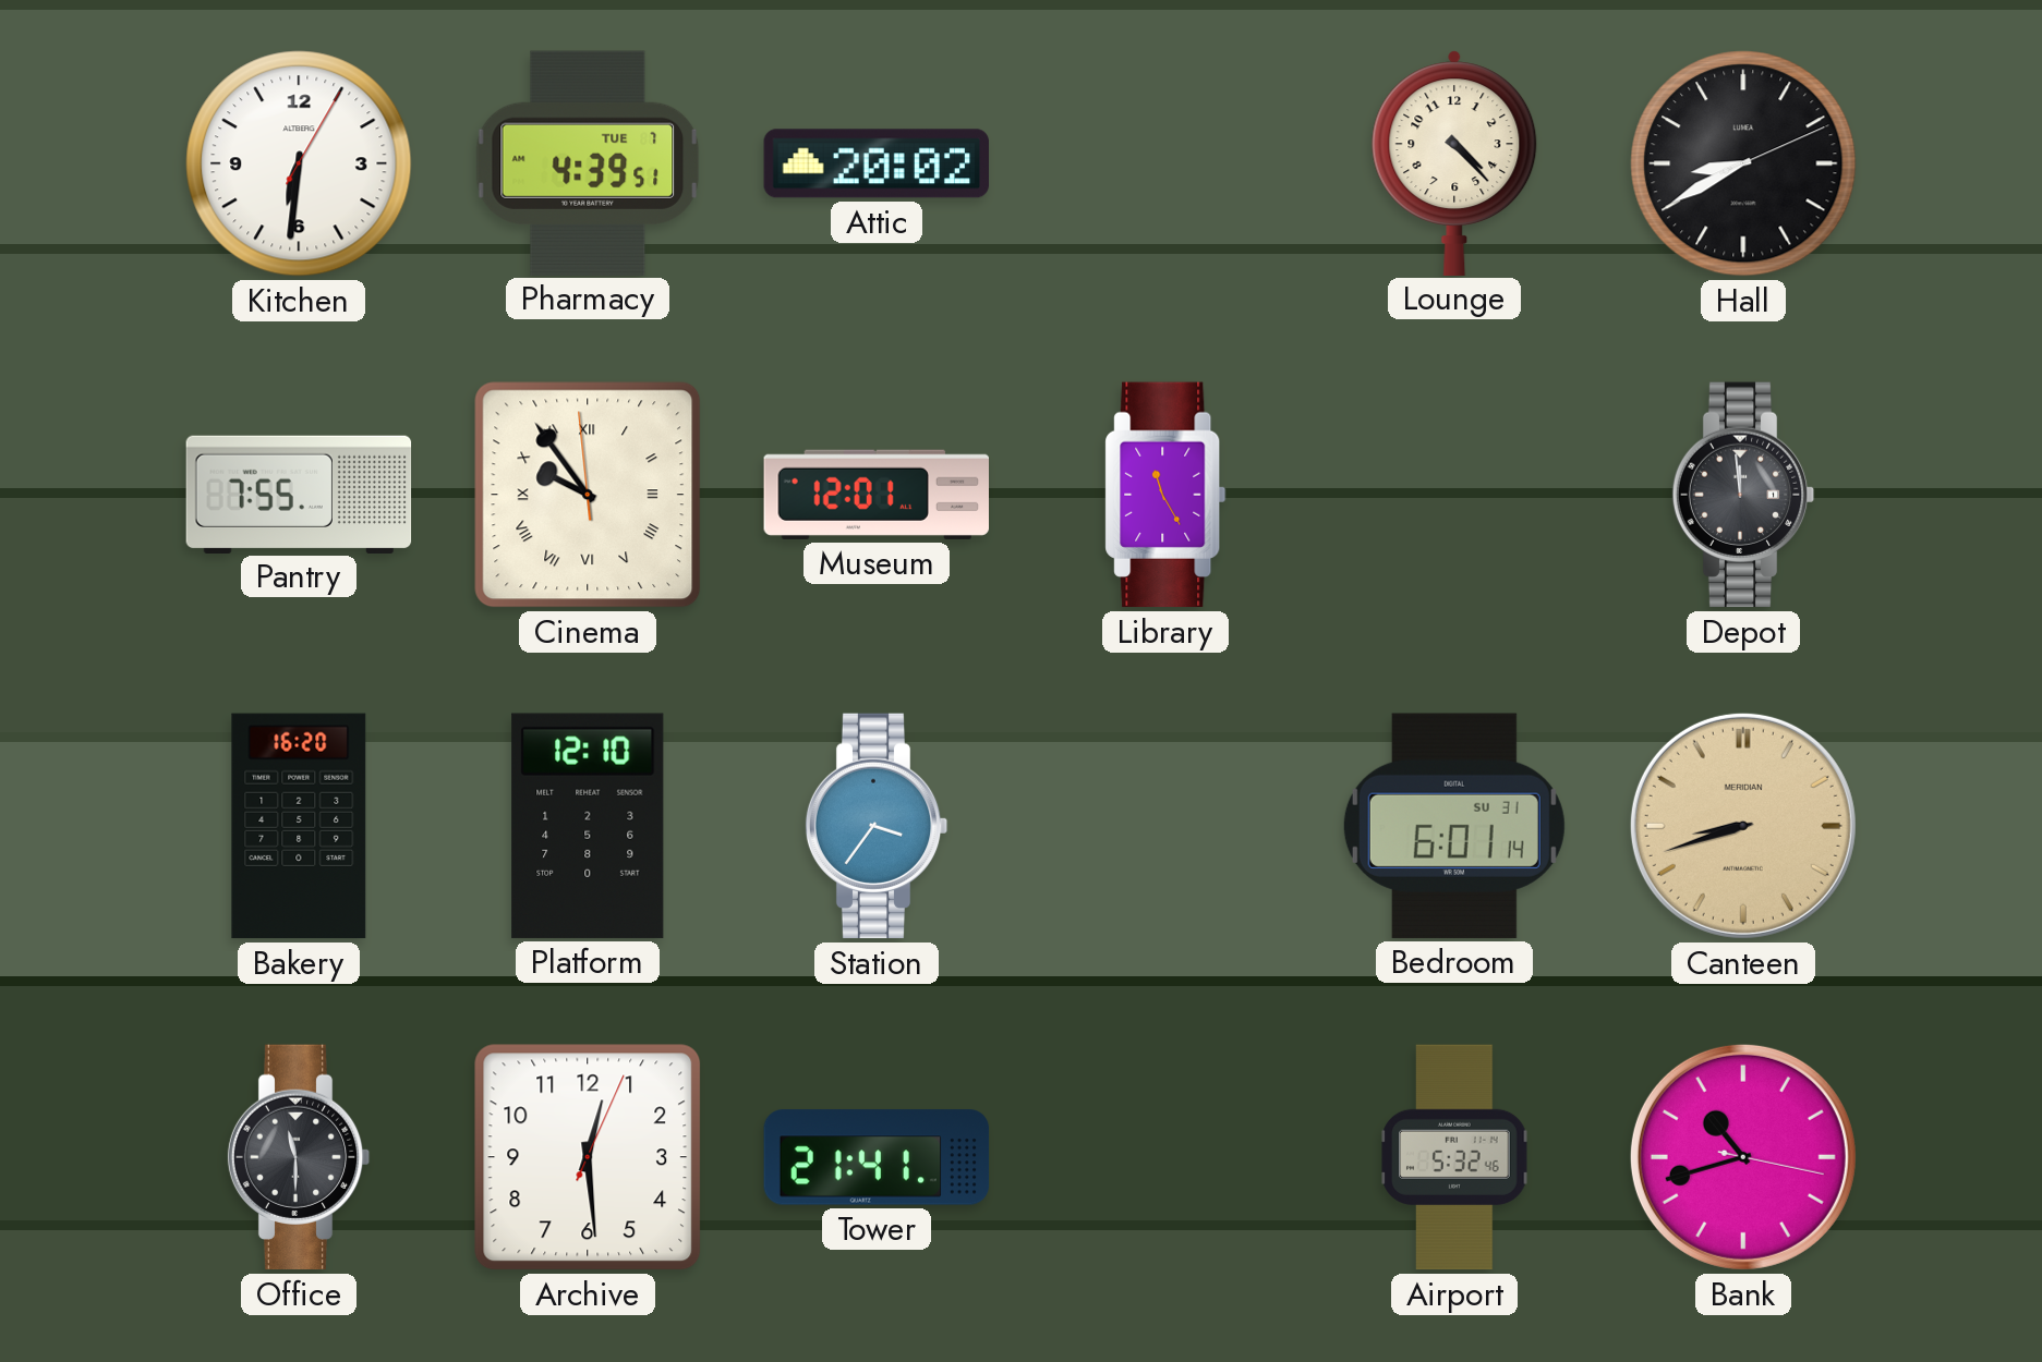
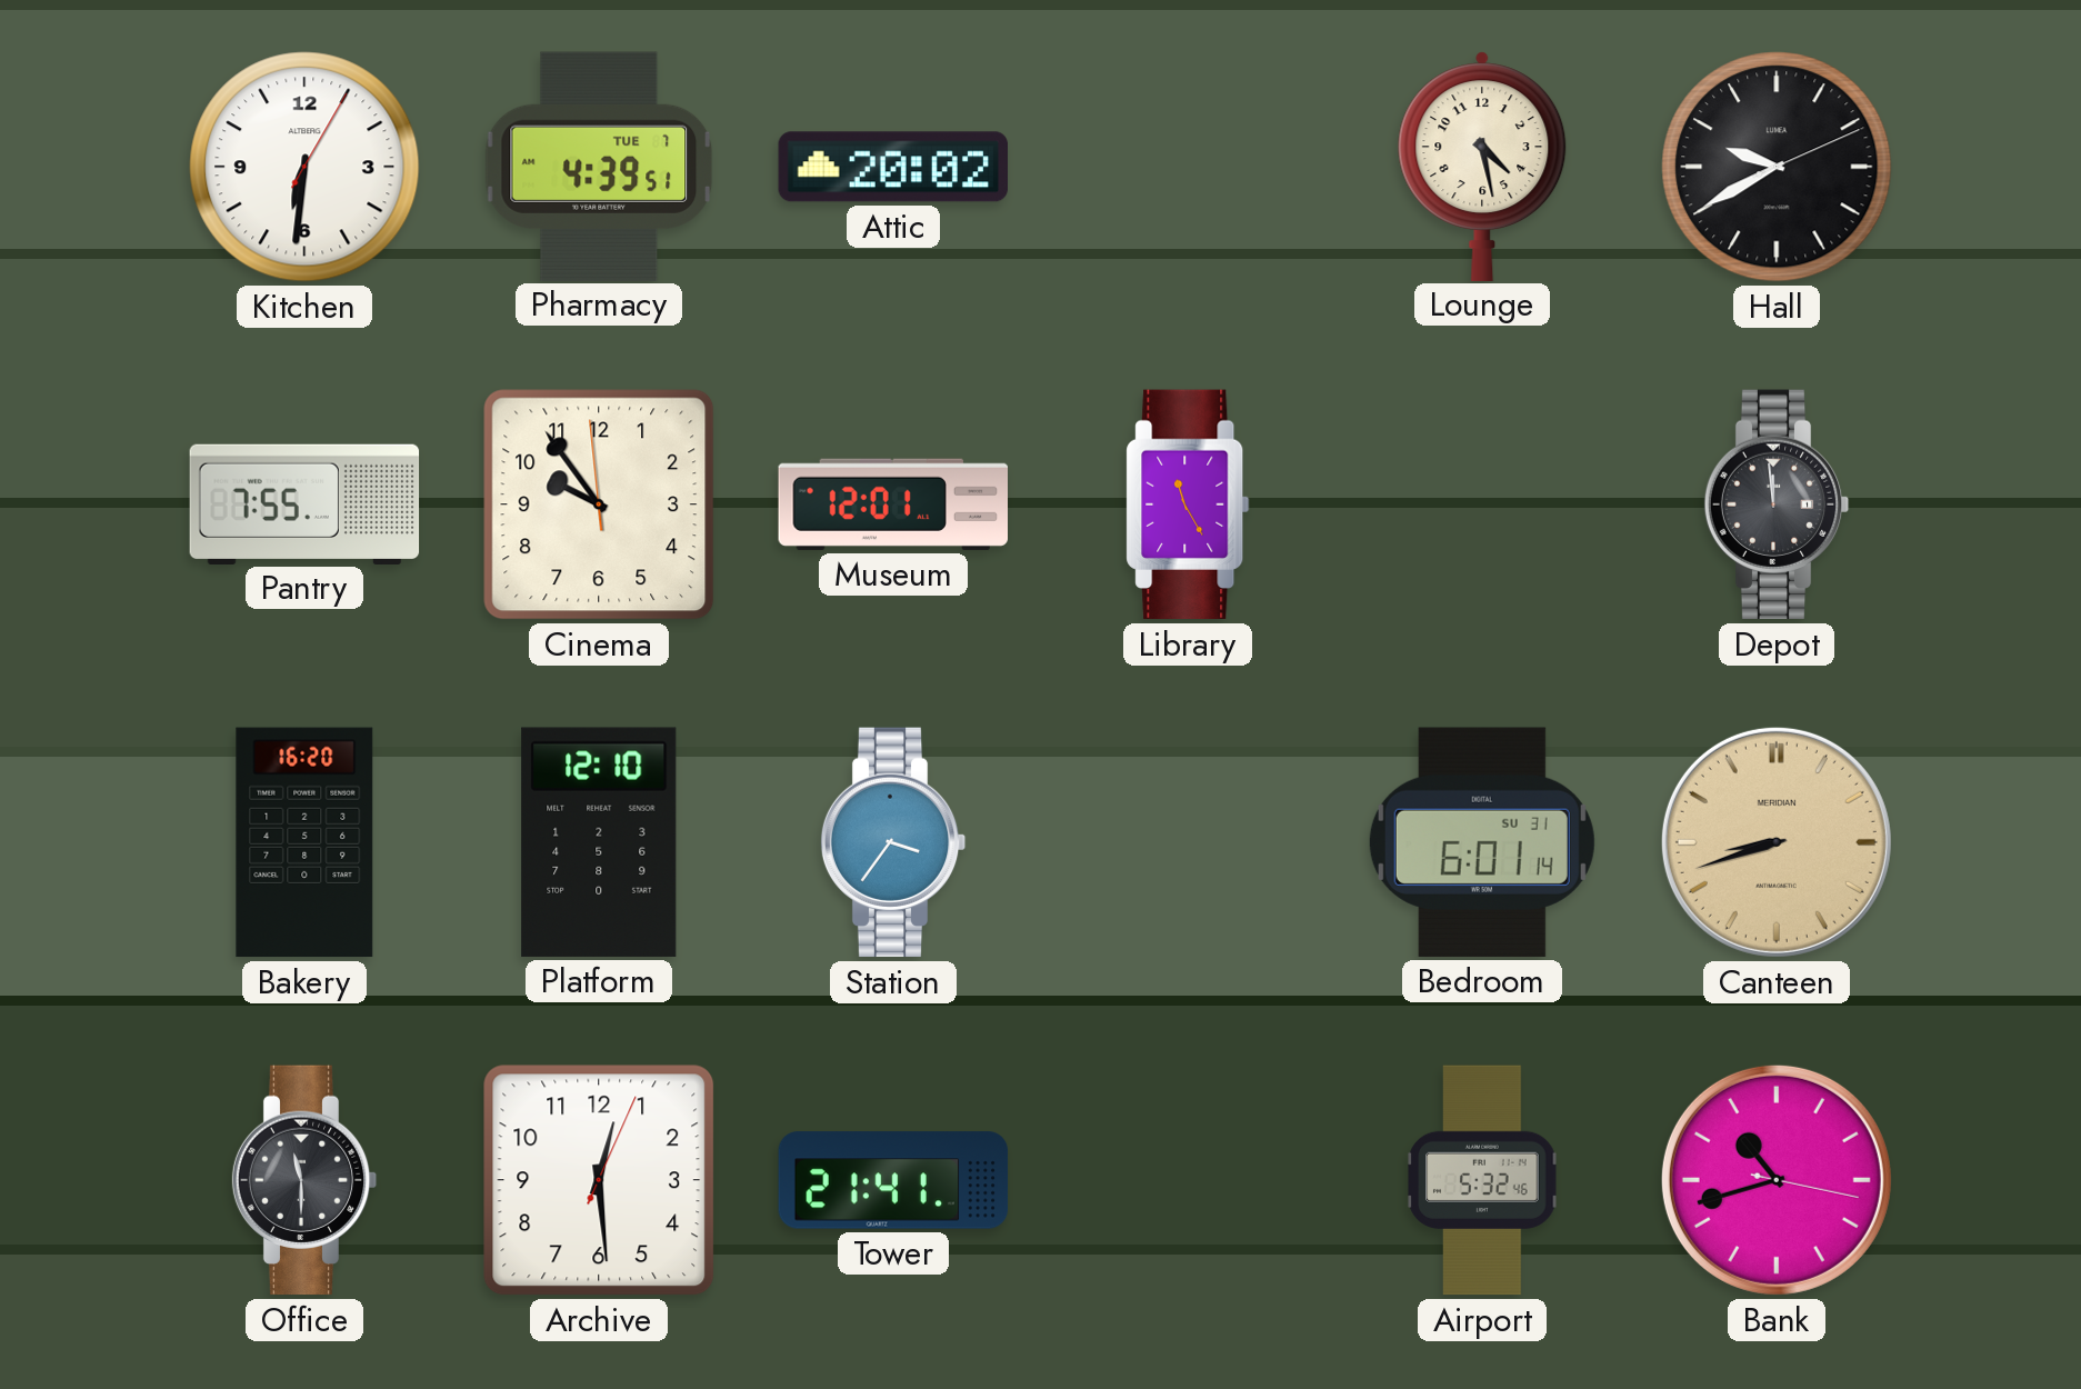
Lounge: 4:23 -> 4:28 (1482, 166)
Hall: 8:40 -> 9:40 (1777, 167)
Cinema numerals: Roman -> Arabic (599, 504)
